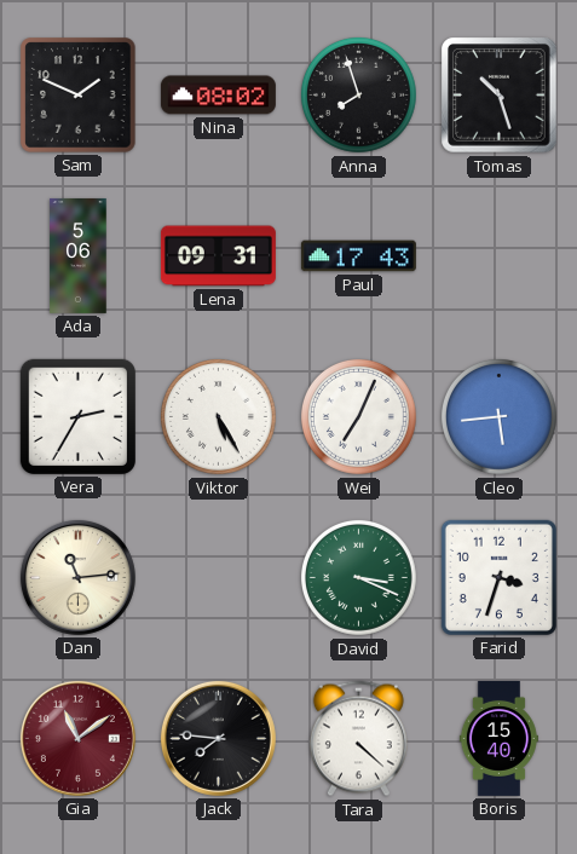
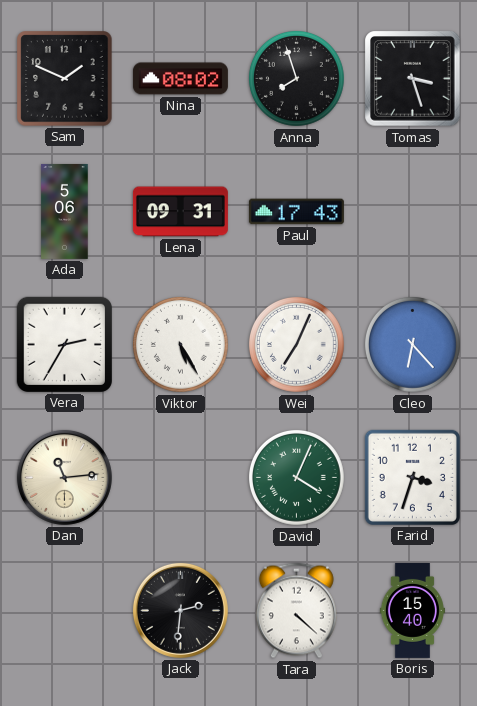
Tomas: 10:27 -> 3:27 (413, 79)
Cleo: 5:44 -> 6:23 (413, 345)
David: 3:19 -> 4:04 (297, 478)
Gia: 11:09 -> none (77, 738)
Jack: 7:46 -> 2:31 (180, 610)
